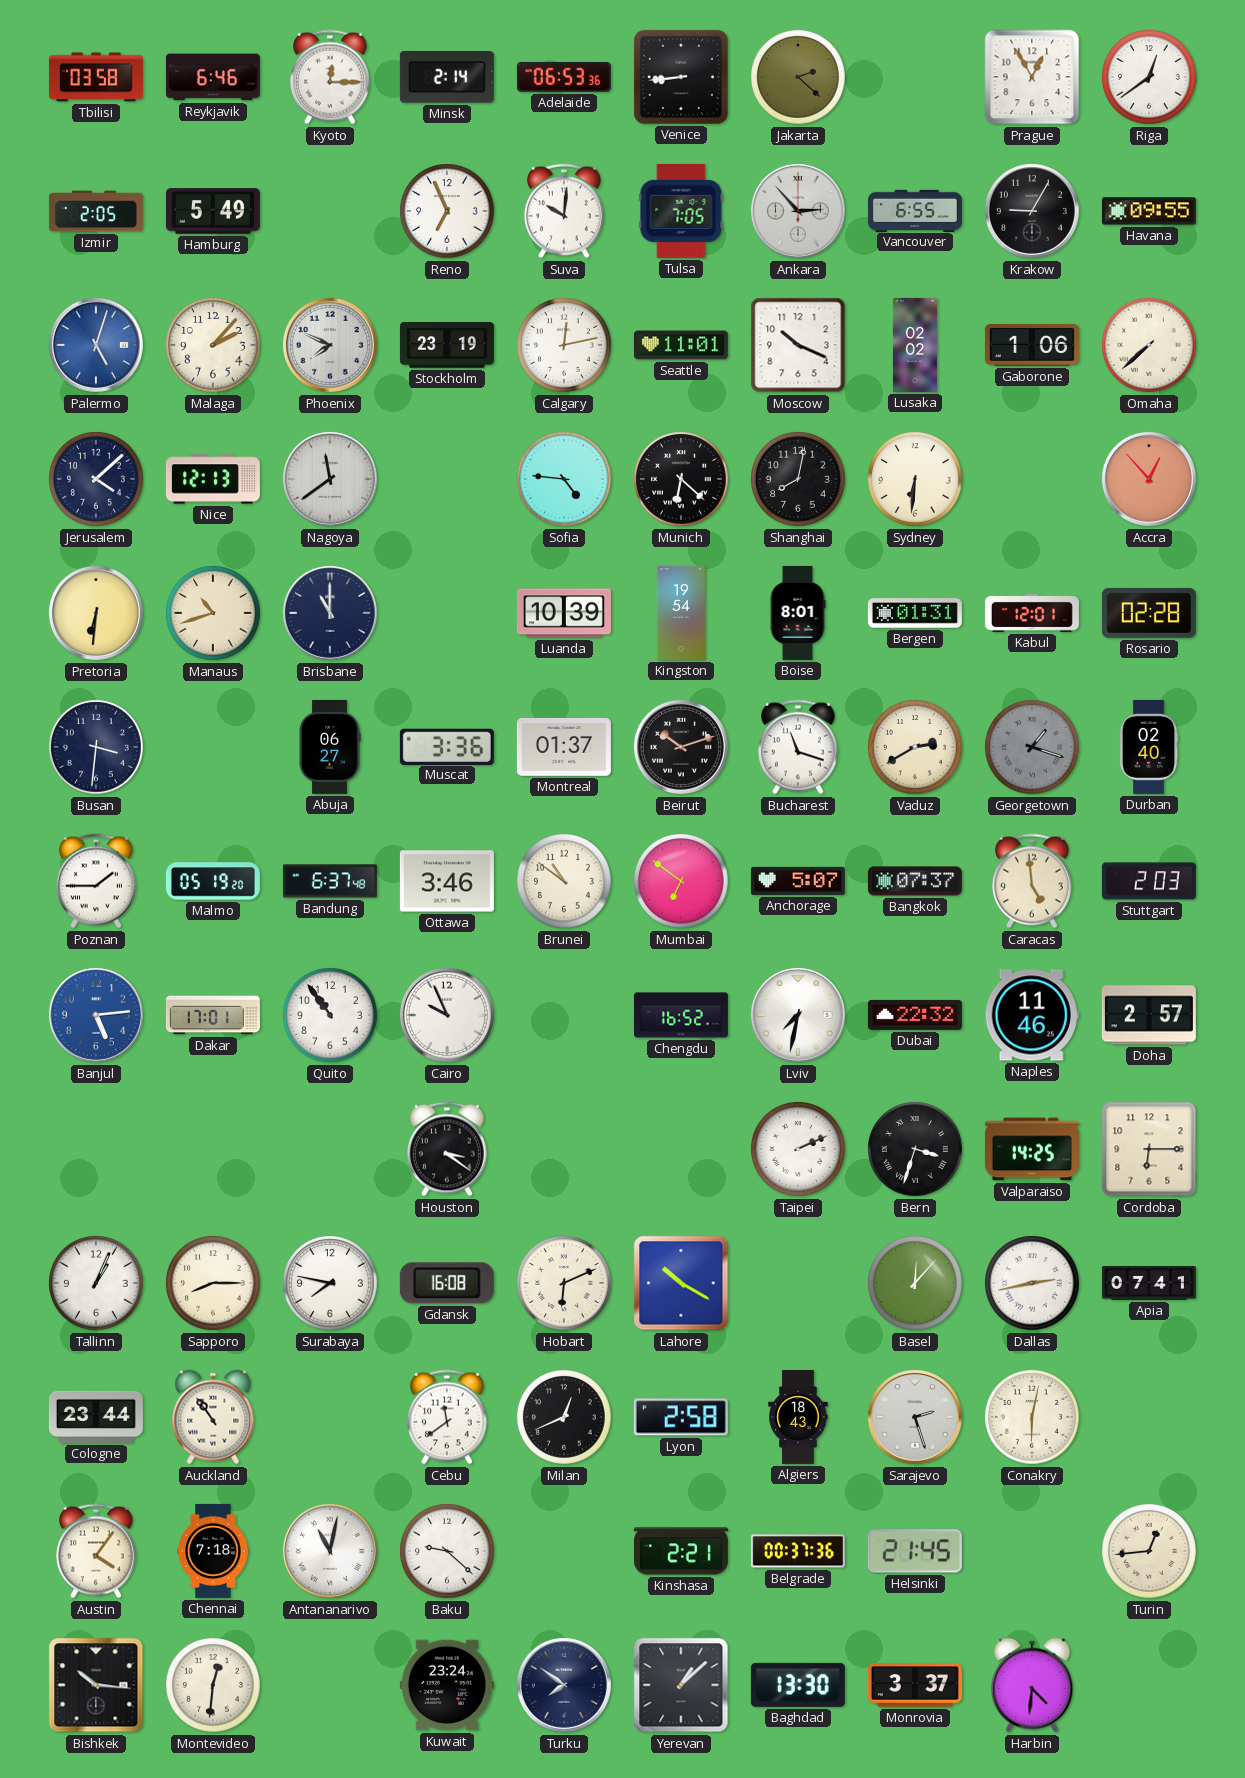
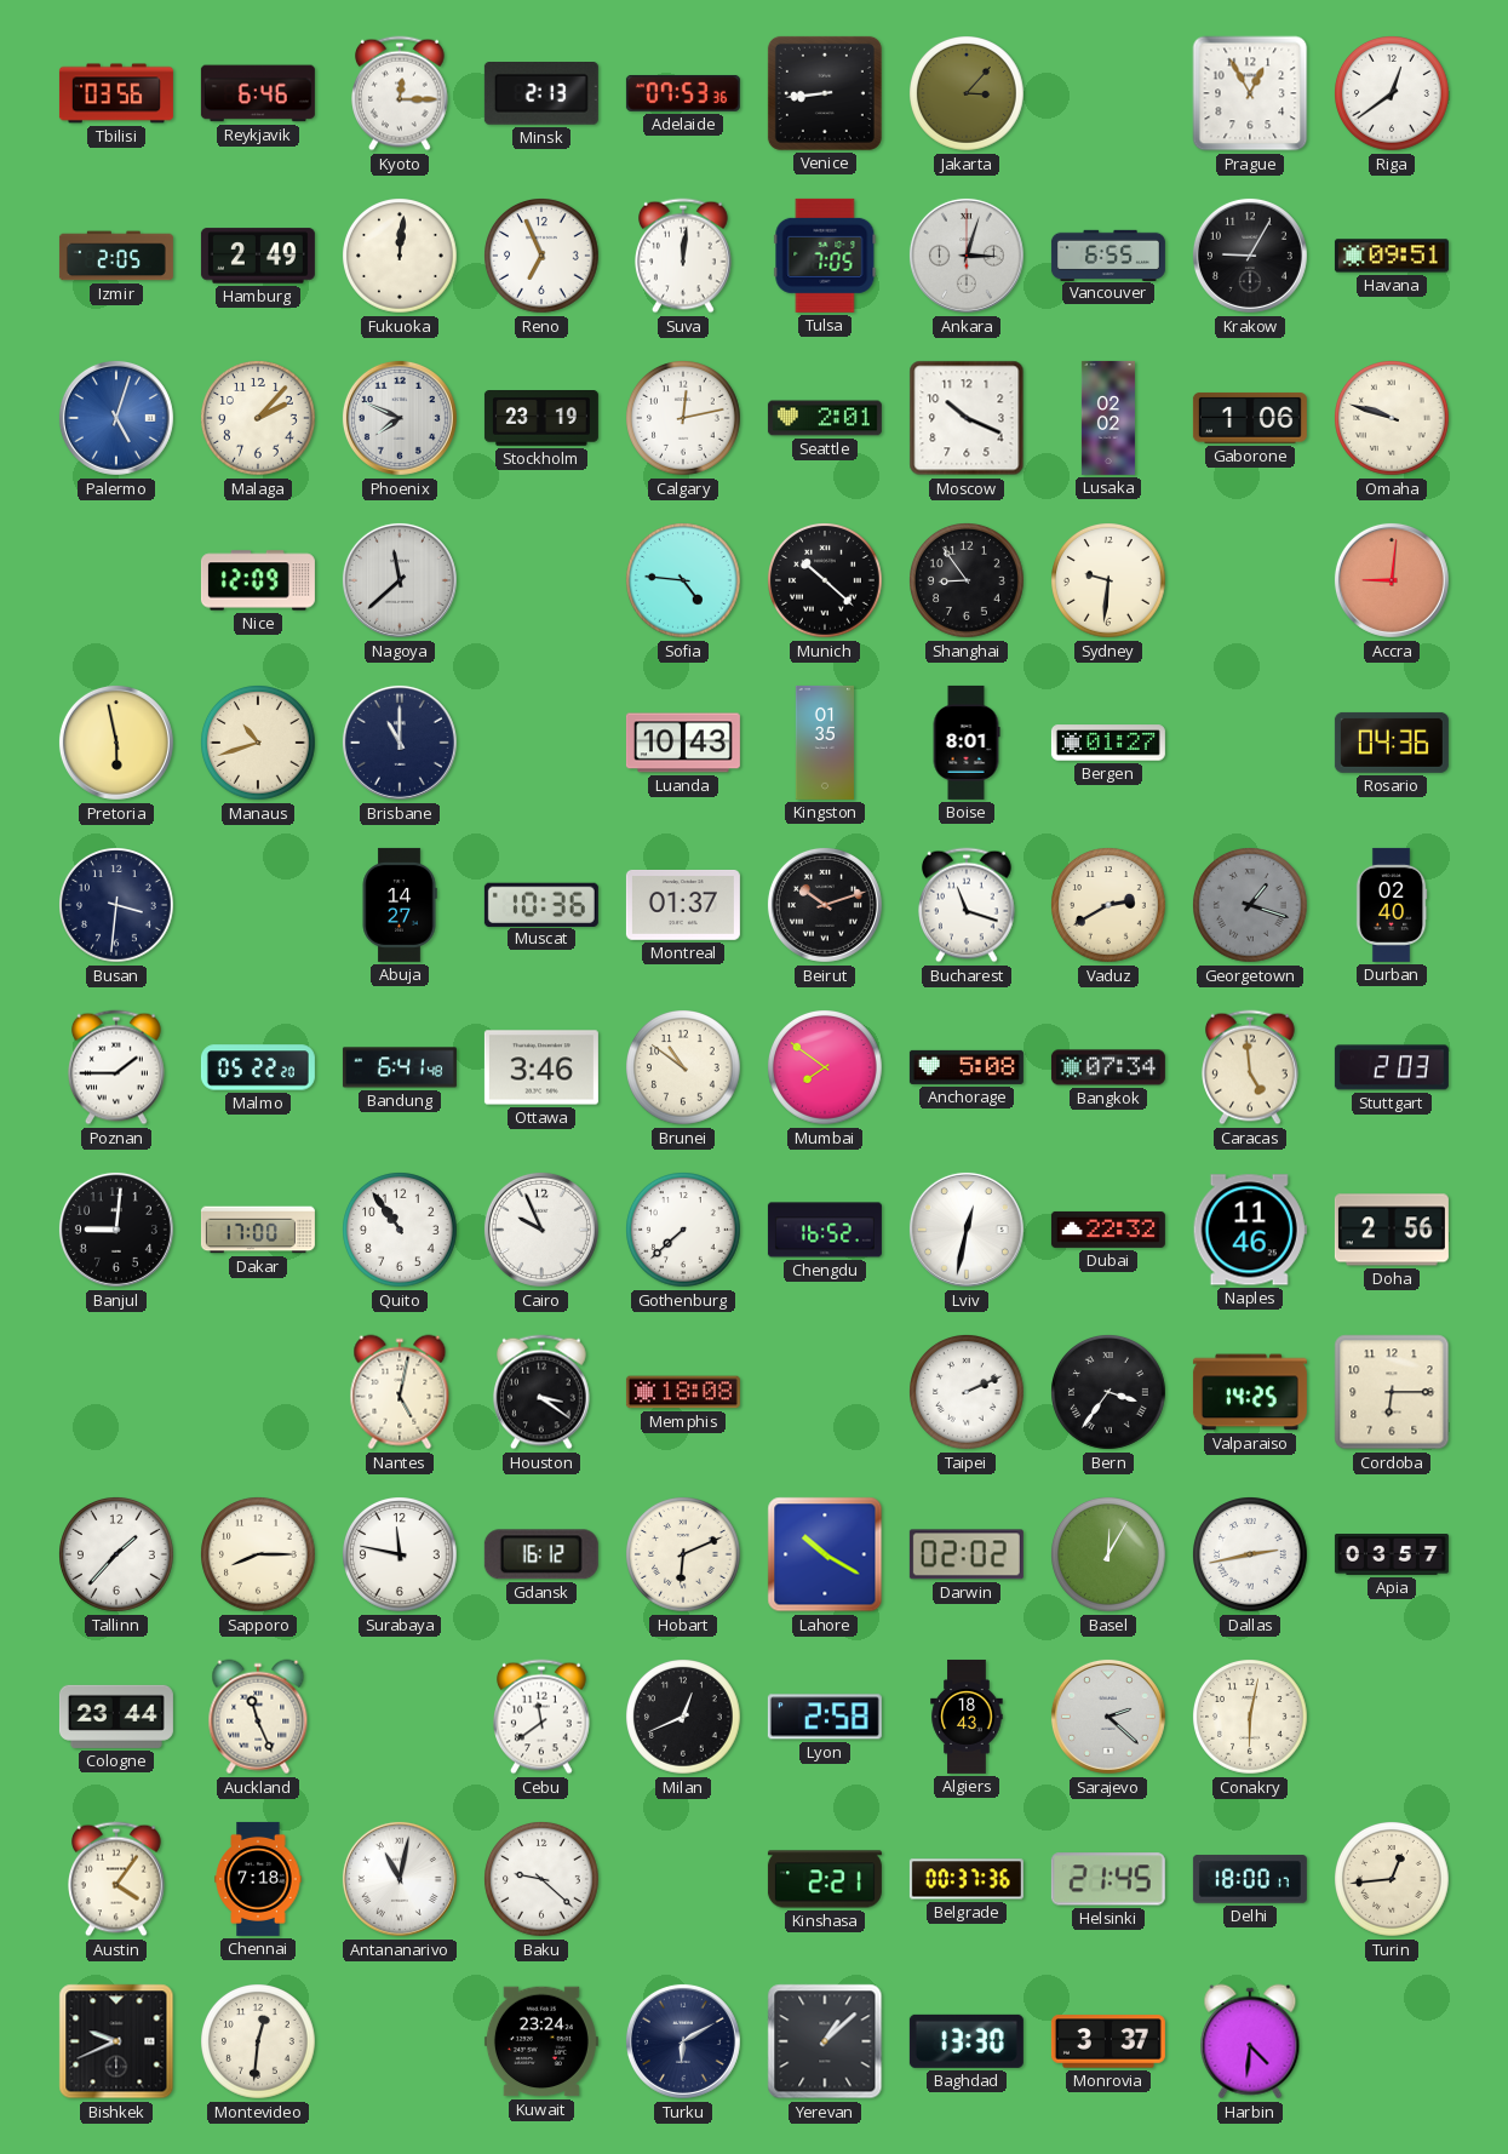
Tbilisi: 03:58 -> 03:56 (116, 93)
Minsk: 2:14 -> 2:13 (541, 94)
Adelaide: 06:53 -> 07:53 (683, 93)
Jakarta: 2:22 -> 3:07 (968, 94)
Hamburg: 5:49 -> 2:49 (258, 256)
Fukuoka: none -> 12:01 (401, 257)
Suva: 10:01 -> 12:01 (684, 256)
Ankara: 2:53 -> 3:03 (967, 256)
Havana: 09:55 -> 09:51 (1392, 256)
Seattle: 11:01 -> 2:01 (825, 418)
Omaha: 7:38 -> 9:48 (1393, 419)
Jerusalem: 4:08 -> none (97, 480)
Nice: 12:13 -> 12:09 (258, 580)
Nagoya: 11:39 -> 11:38 (400, 580)
Munich: 6:22 -> 10:22 (826, 582)
Shanghai: 8:02 -> 8:54 (968, 582)
Sydney: 6:31 -> 9:31 (1110, 582)
Accra: 12:53 -> 9:01 (1392, 580)
Pretoria: 6:31 -> 5:58 (116, 743)
Luanda: 10:39 -> 10:43 (683, 743)
Kingston: 19:54 -> 01:35 (825, 743)
Bergen: 01:31 -> 01:27 (1108, 743)
Kabul: 12:01 -> none (1032, 613)
Rosario: 02:28 -> 04:36 (1392, 743)
Abuja: 06:27 -> 14:27 (400, 905)
Muscat: 3:36 -> 10:36 (541, 904)
Malmo: 05:19 -> 05:22 (258, 1067)
Bandung: 6:37 -> 6:41 (400, 1067)
Mumbai: 6:51 -> 7:51 (826, 1069)
Anchorage: 5:07 -> 5:08 (967, 1067)
Bangkok: 07:37 -> 07:34 (1108, 1067)
Banjul: 5:14 -> 9:01 (116, 1230)
Banjul dial: blue -> black (116, 1230)
Dakar: 17:01 -> 17:00 (258, 1230)
Gothenburg: none -> 7:38 (684, 1231)
Lviv: 7:32 -> 12:32 (967, 1230)
Doha: 2:57 -> 2:56 (1392, 1230)
Nantes: none -> 5:02 (400, 1392)
Memphis: none -> 18:08 (683, 1392)
Bern: 3:33 -> 3:36 (1110, 1393)
Tallinn: 1:04 -> 1:37 (117, 1556)
Surabaya: 7:47 -> 11:47 (401, 1556)
Gdansk: 16:08 -> 16:12 (541, 1554)
Darwin: none -> 02:02 (967, 1554)
Basel: 12:07 -> 12:05 (1110, 1556)
Apia: 07:41 -> 03:57 (1392, 1554)
Auckland: 10:54 -> 11:26 (258, 1717)
Sarajevo: 2:27 -> 2:22 (1108, 1717)
Delhi: none -> 18:00 (1250, 1879)
Bishkek: 10:16 -> 9:41 (116, 2041)
Turku: 7:51 -> 6:10 (683, 2041)
